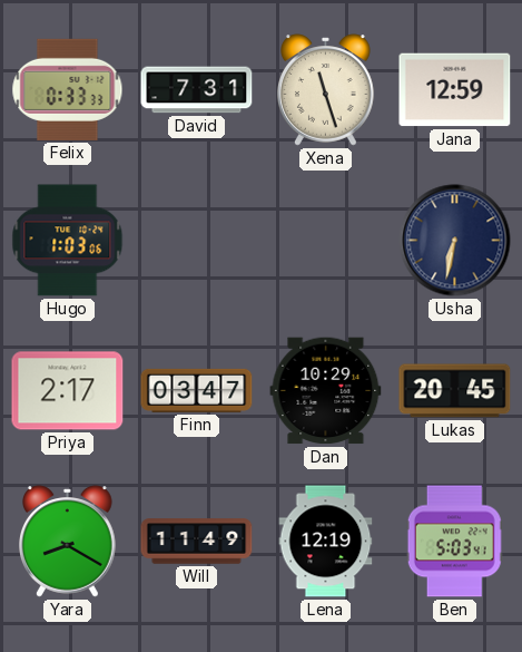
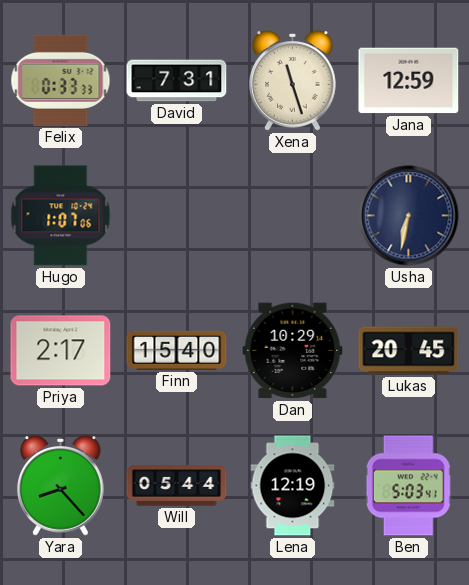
Hugo: 1:03 -> 1:07 (61, 216)
Finn: 03:47 -> 15:40 (177, 350)
Yara: 8:20 -> 8:23 (61, 486)
Will: 11:49 -> 05:44 (177, 486)
